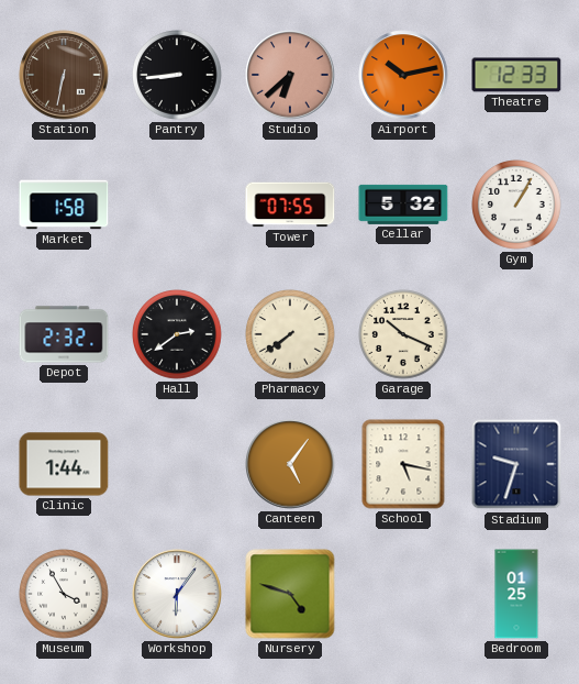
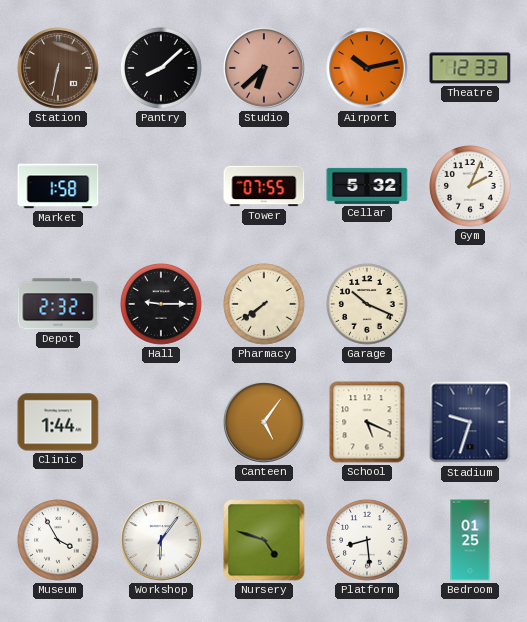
Pantry: 8:44 -> 8:08 (161, 68)
Gym: 1:05 -> 2:04 (470, 186)
Hall: 2:39 -> 9:15 (161, 304)
School: 5:17 -> 5:19 (367, 422)
Platform: none -> 8:29 (367, 540)
